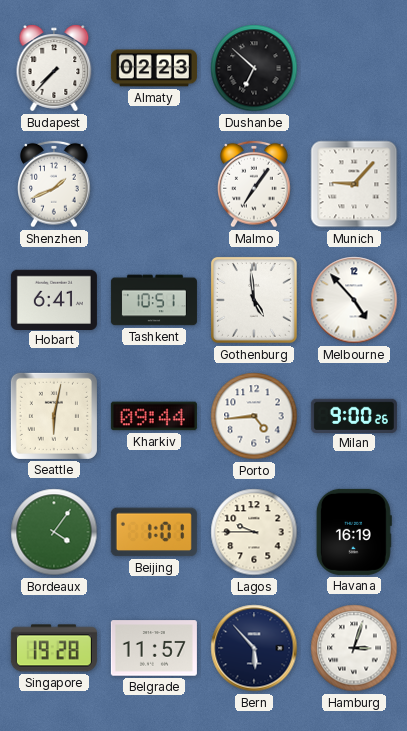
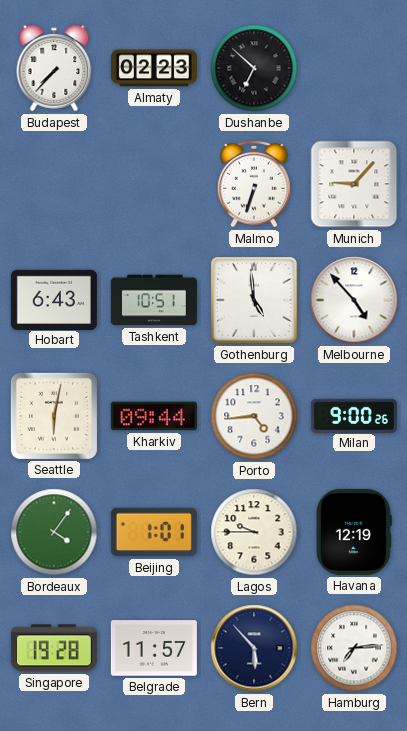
Shenzhen: 1:41 -> none (54, 184)
Malmo: 7:06 -> 6:33 (254, 184)
Hobart: 6:41 -> 6:43 (54, 299)
Havana: 16:19 -> 12:19 (354, 532)
Hamburg: 3:03 -> 7:14 (354, 648)
